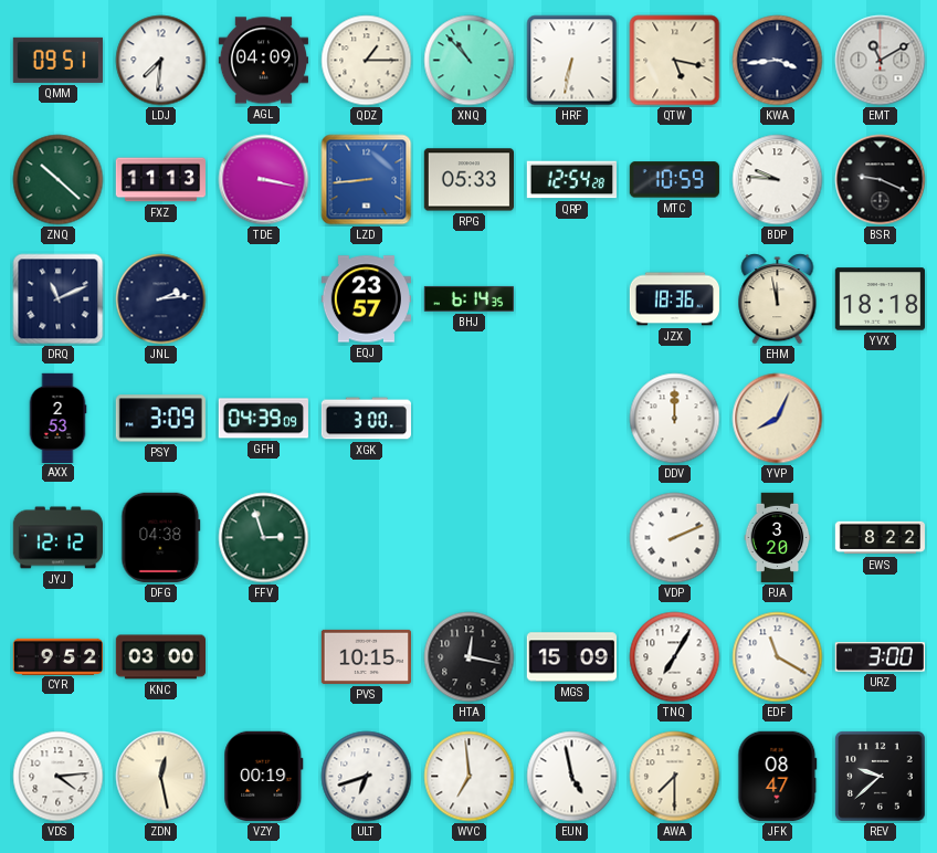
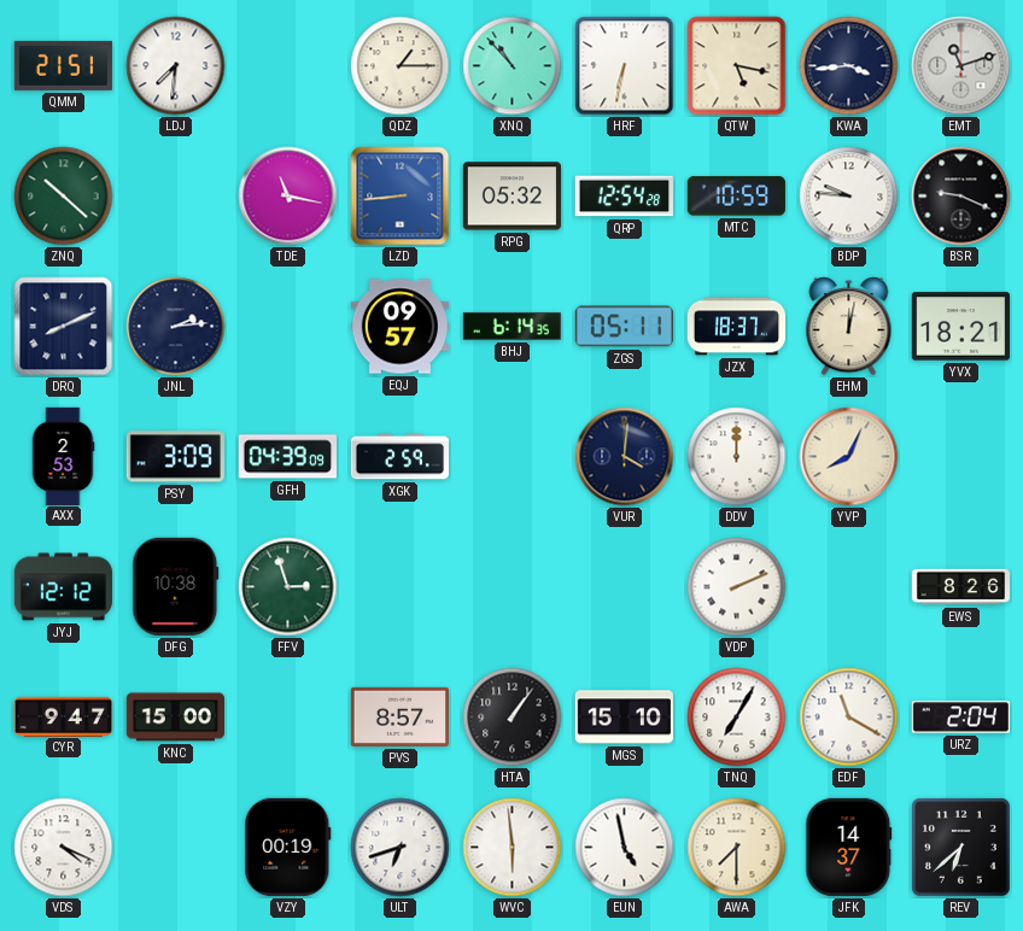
QMM: 09:51 -> 21:51 (63, 65)
AGL: 04:09 -> none (263, 61)
EMT: 11:10 -> 11:12 (961, 66)
FXZ: 11:13 -> none (160, 180)
TDE: 3:17 -> 11:17 (288, 197)
RPG: 05:33 -> 05:32 (511, 197)
DRQ: 11:11 -> 8:11 (64, 327)
EQJ: 23:57 -> 09:57 (399, 327)
ZGS: none -> 05:11 (624, 327)
JZX: 18:36 -> 18:37 (737, 327)
EHM: 11:58 -> 12:02 (849, 327)
YVX: 18:18 -> 18:21 (960, 327)
XGK: 3:00 -> 2:59 (399, 457)
VUR: none -> 4:01 (625, 457)
DFG: 04:38 -> 10:38 (176, 586)
PJA: 3:20 -> none (778, 538)
EWS: 8:22 -> 8:26 (961, 587)
CYR: 9:52 -> 9:47 (63, 716)
KNC: 03:00 -> 15:00 (175, 718)
PVS: 10:15 -> 8:57 (399, 716)
HTA: 12:17 -> 1:06 (513, 718)
MGS: 15:09 -> 15:10 (624, 718)
URZ: 3:00 -> 2:04 (960, 718)
VDS: 4:14 -> 4:19 (64, 848)
ZDN: 12:28 -> none (161, 777)
WVC: 6:59 -> 5:59 (513, 848)
JFK: 08:47 -> 14:37 (849, 847)
REV: 9:38 -> 6:38 (960, 847)
